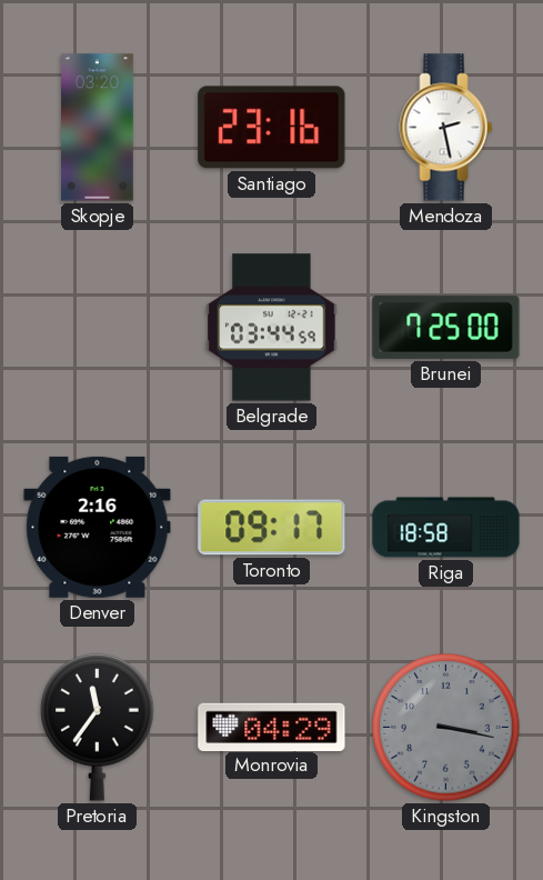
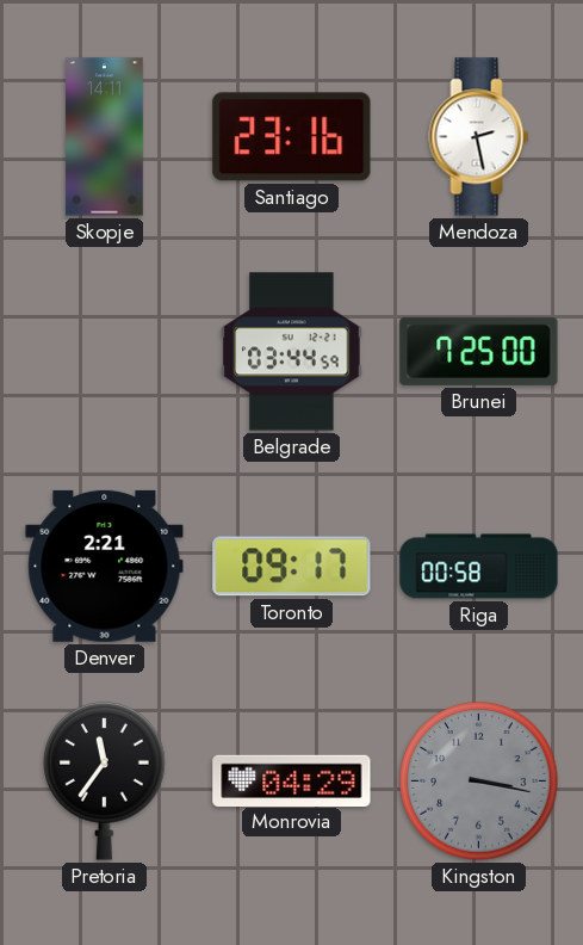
Skopje: 03:20 -> 14:11 (105, 137)
Denver: 2:16 -> 2:21 (105, 566)
Riga: 18:58 -> 00:58 (479, 567)
